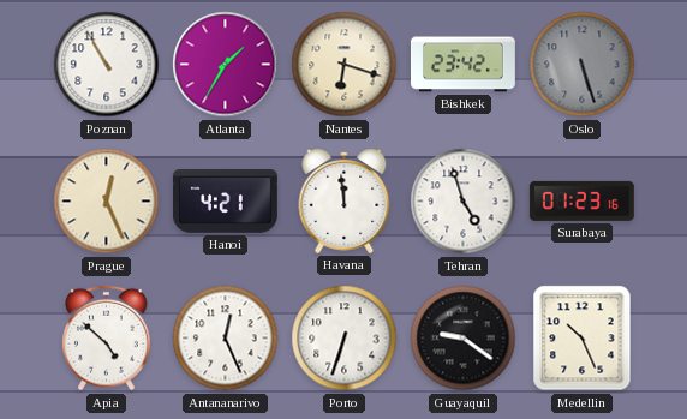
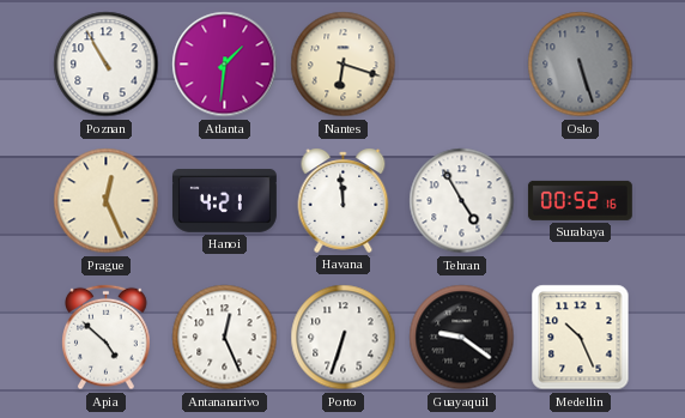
Atlanta: 1:35 -> 1:31 (225, 65)
Bishkek: 23:42 -> none (462, 65)
Tehran: 4:57 -> 4:55 (462, 201)
Surabaya: 01:23 -> 00:52 (580, 200)
